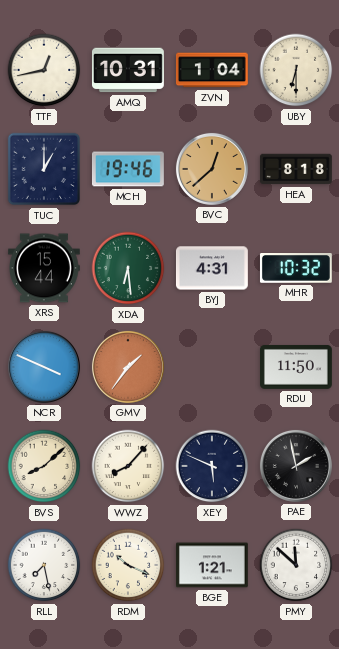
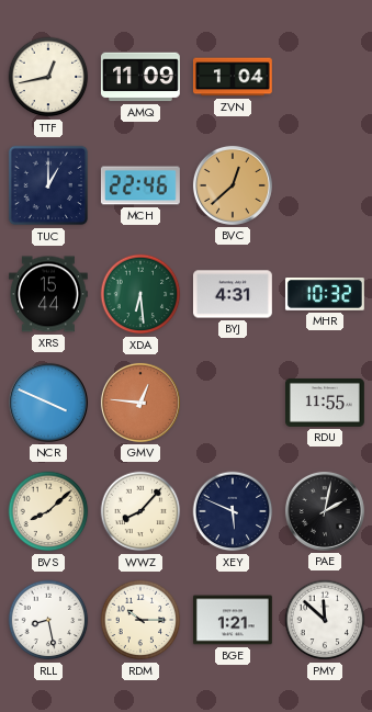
AMQ: 10:31 -> 11:09 (140, 77)
UBY: 6:30 -> none (296, 70)
MCH: 19:46 -> 22:46 (140, 185)
HEA: 8:18 -> none (296, 169)
GMV: 1:36 -> 12:46 (140, 403)
RDU: 11:50 -> 11:55 (326, 403)
PAE: 1:58 -> 2:02 (325, 511)
RLL: 7:28 -> 8:28 (48, 620)
RDM: 10:19 -> 10:15 (140, 620)
